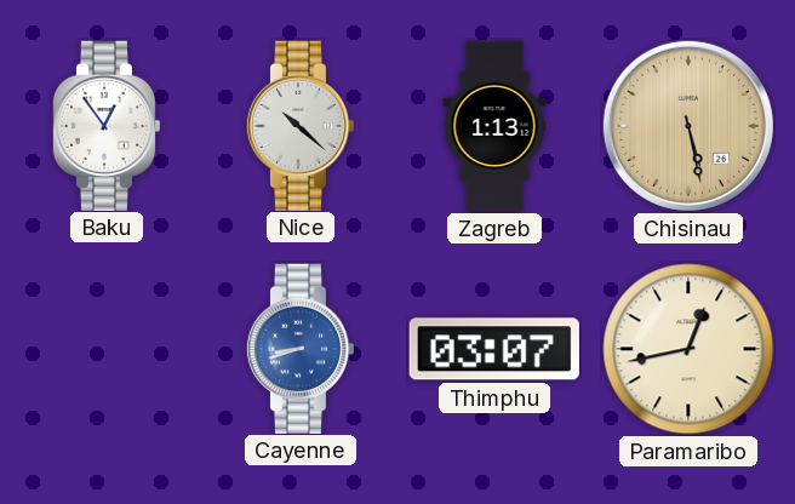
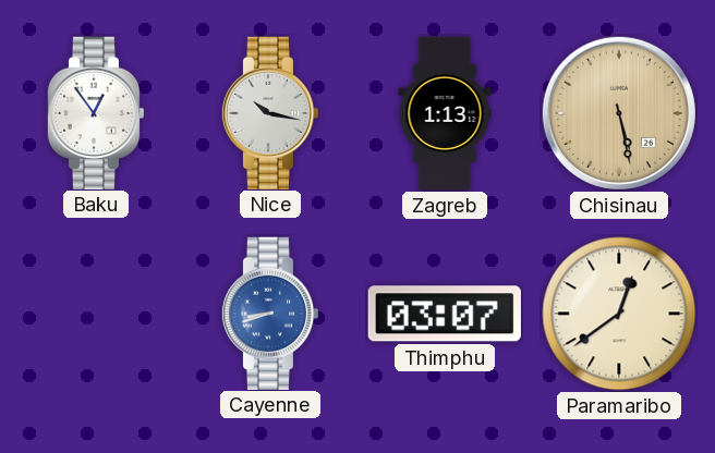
Nice: 10:22 -> 10:17 (270, 112)
Paramaribo: 12:43 -> 12:39 (619, 314)
